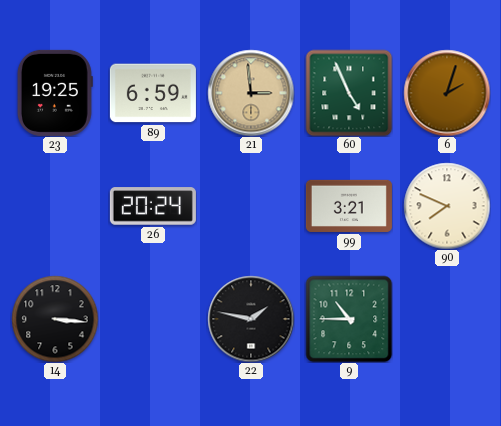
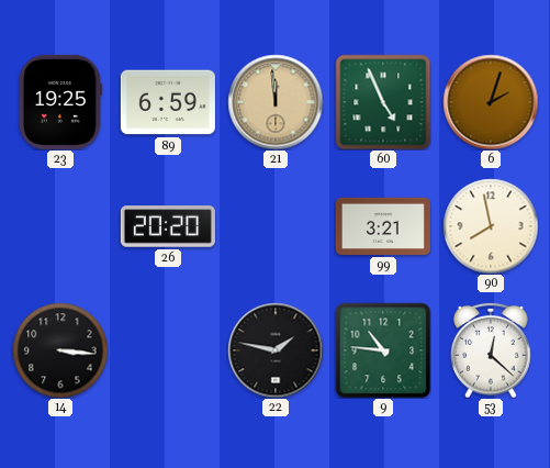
21: 2:59 -> 11:59 (276, 102)
26: 20:24 -> 20:20 (168, 226)
90: 7:49 -> 7:58 (491, 226)
9: 10:45 -> 10:46 (383, 350)
53: none -> 12:22 (491, 350)
